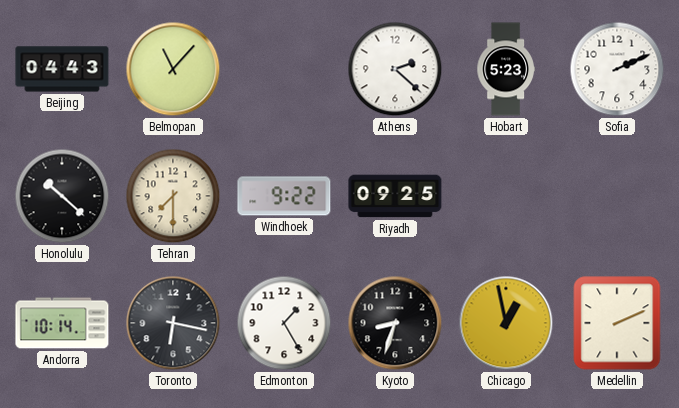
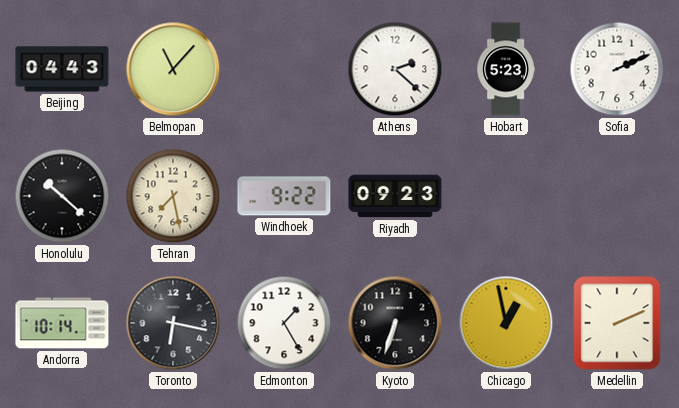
Tehran: 7:30 -> 7:28 (173, 196)
Riyadh: 09:25 -> 09:23 (395, 196)
Kyoto: 8:33 -> 6:33 (395, 323)
